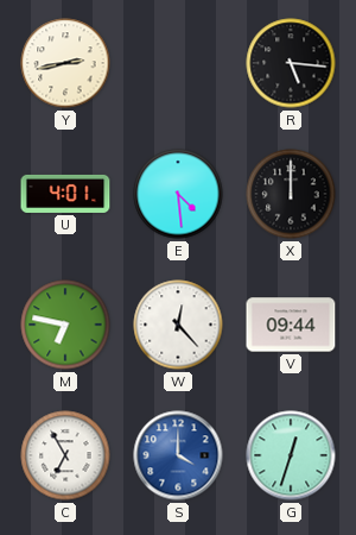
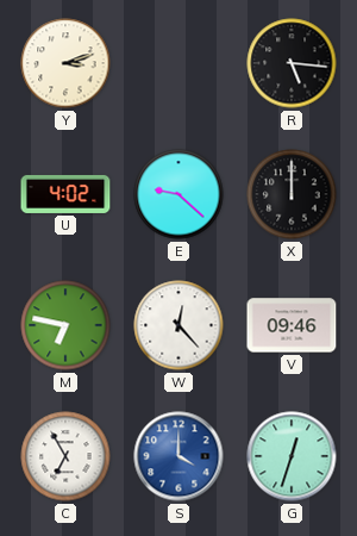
Y: 2:43 -> 3:12 (65, 63)
U: 4:01 -> 4:02 (65, 194)
E: 4:29 -> 9:22 (178, 194)
V: 09:44 -> 09:46 (292, 325)
